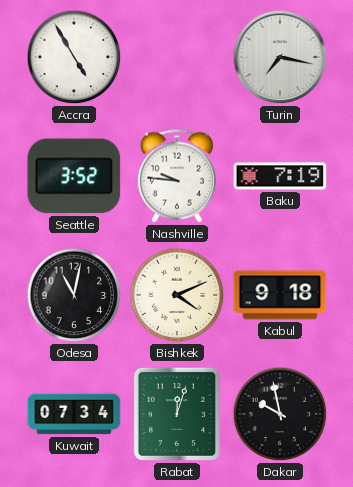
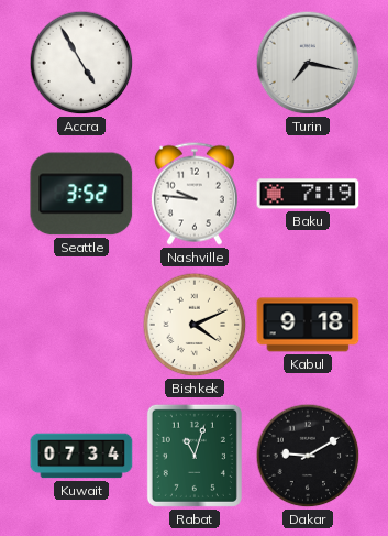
Odesa: 11:02 -> none (74, 295)
Rabat: 12:03 -> 11:03 (195, 456)
Dakar: 9:58 -> 9:10 (308, 456)
